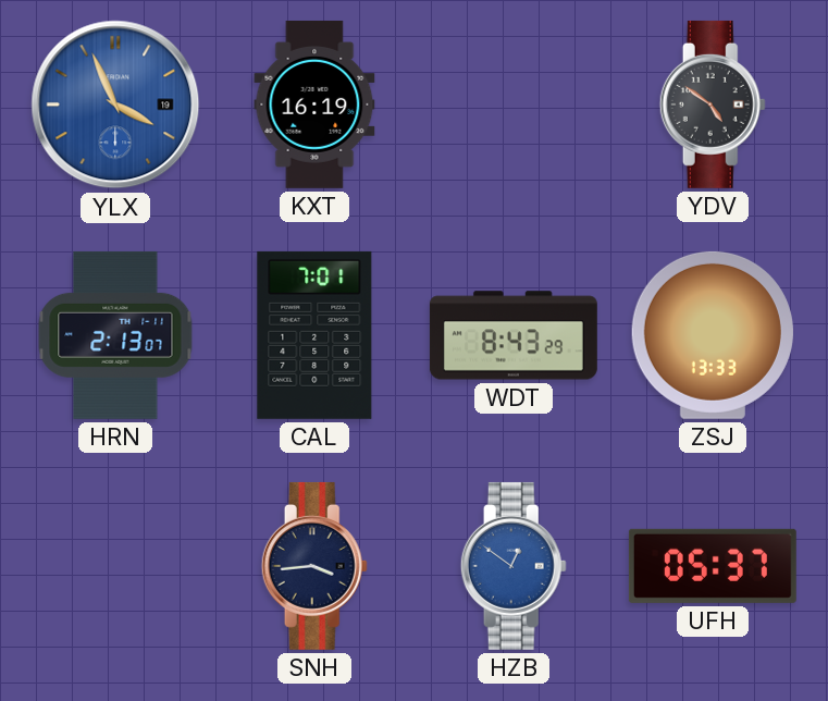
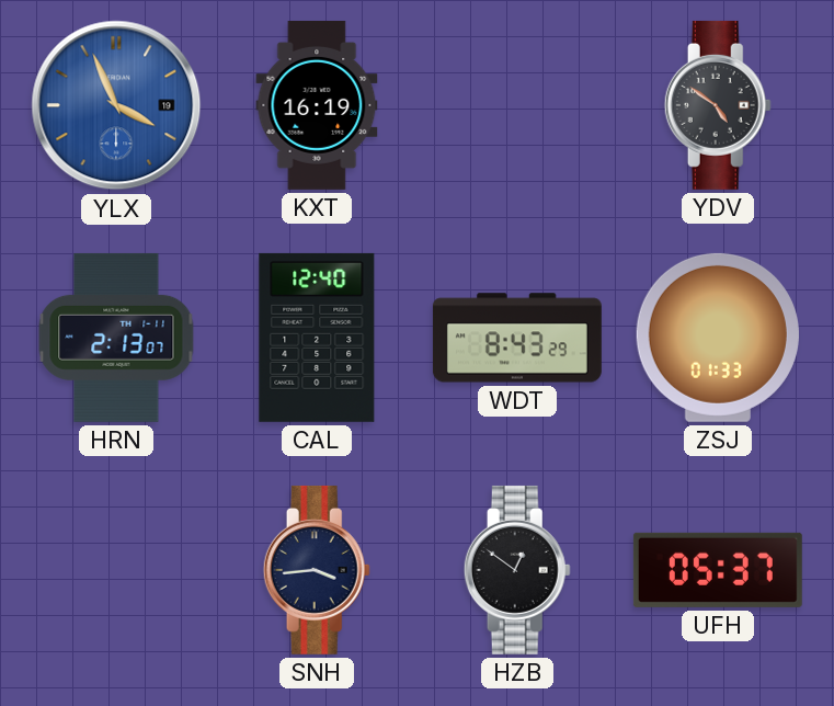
CAL: 7:01 -> 12:40 (317, 338)
ZSJ: 13:33 -> 01:33 (718, 338)
HZB dial: blue -> black (517, 570)
